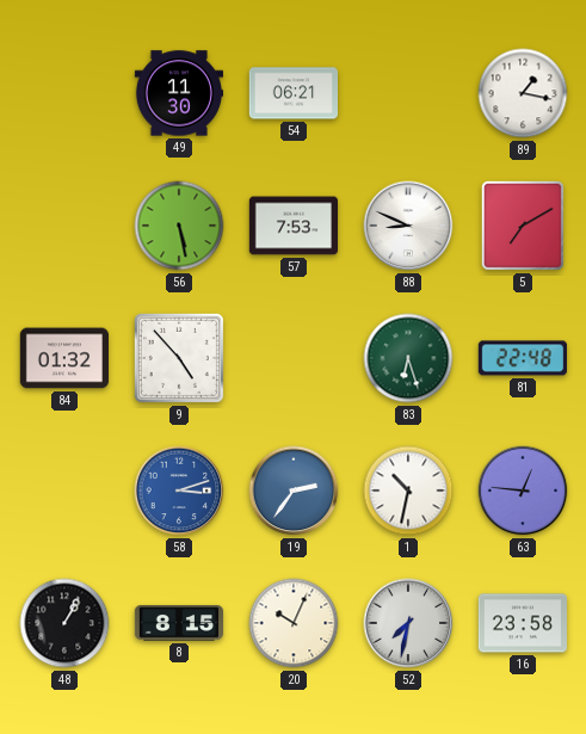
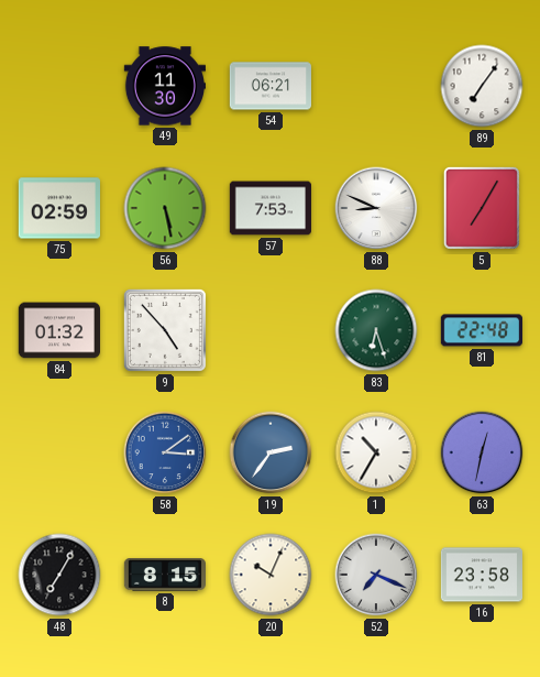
89: 1:17 -> 7:06 (482, 86)
75: none -> 02:59 (58, 208)
5: 7:10 -> 7:05 (482, 208)
58: 3:12 -> 3:09 (165, 452)
1: 10:32 -> 10:35 (376, 452)
63: 12:46 -> 12:32 (482, 452)
48: 1:05 -> 7:05 (59, 575)
52: 7:32 -> 7:19 (376, 575)
